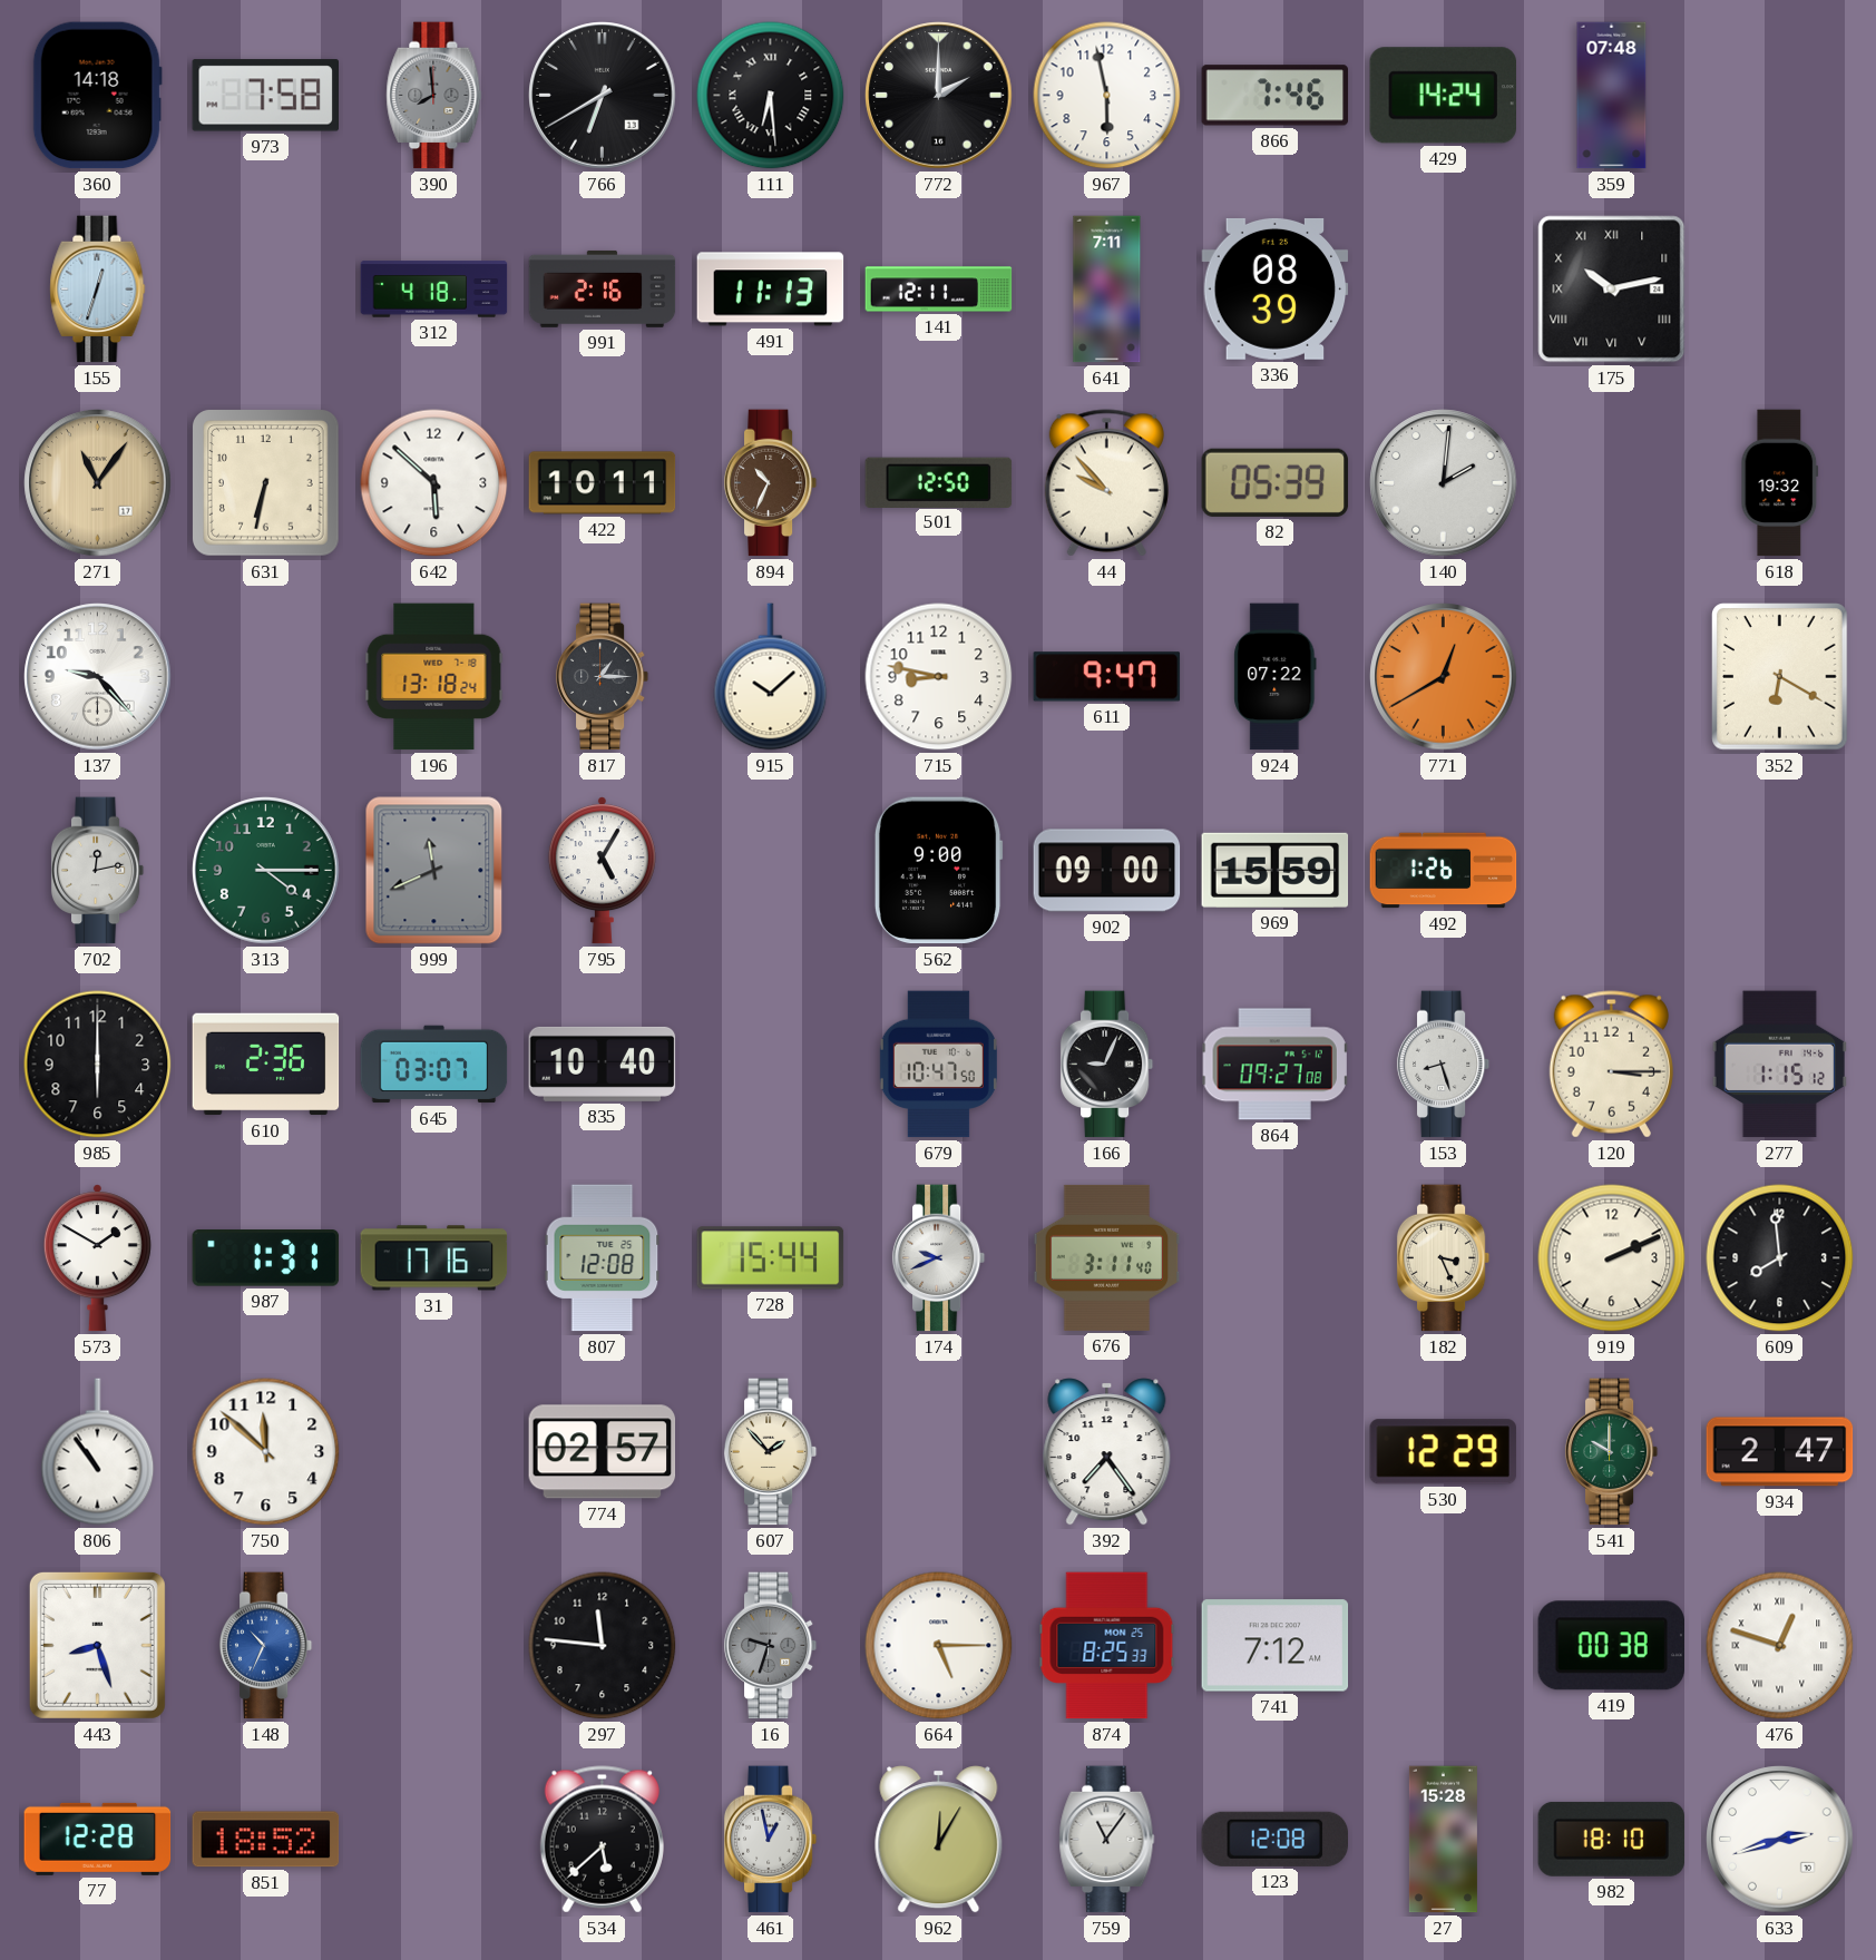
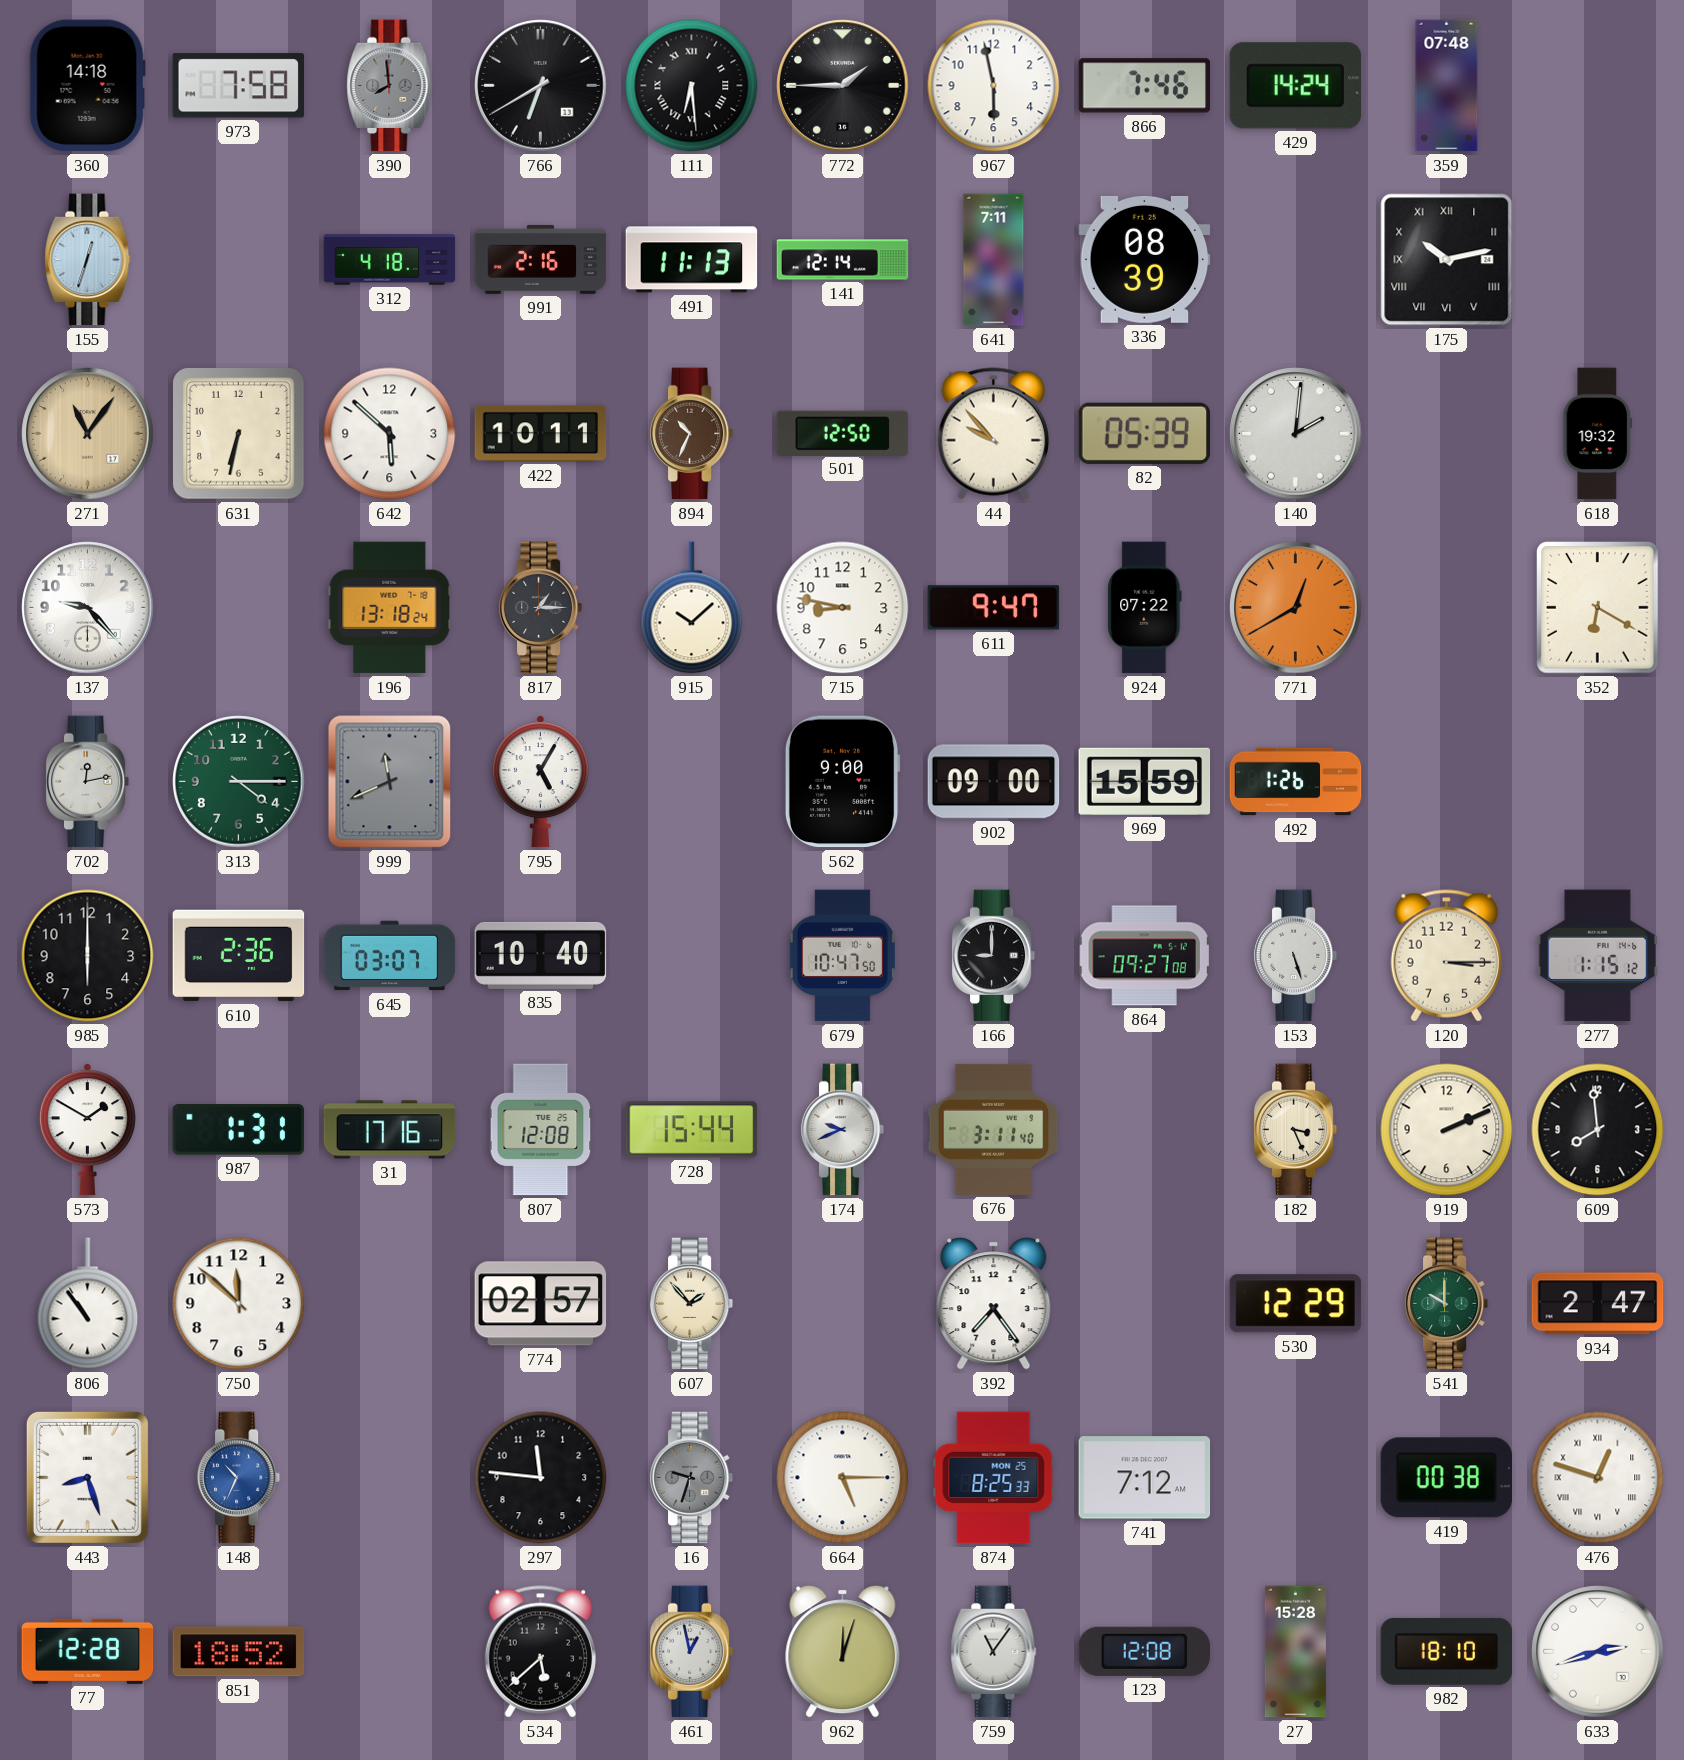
772: 2:00 -> 1:45 (843, 86)
141: 12:11 -> 12:14 (843, 260)
166: 9:04 -> 9:00 (994, 956)
153: 8:27 -> 5:27 (1296, 956)
962: 12:05 -> 12:03 (843, 1652)
